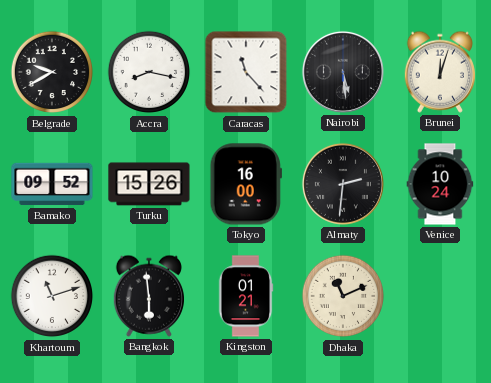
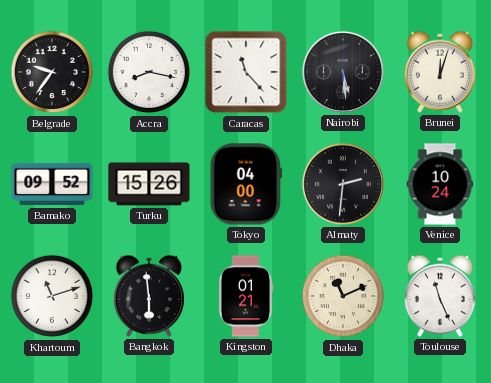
Belgrade: 9:40 -> 9:36 (52, 72)
Tokyo: 16:00 -> 04:00 (246, 184)
Toulouse: none -> 11:26 (439, 296)
